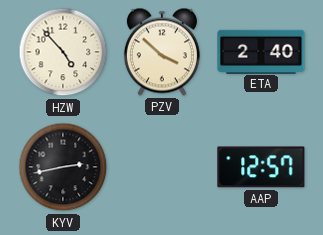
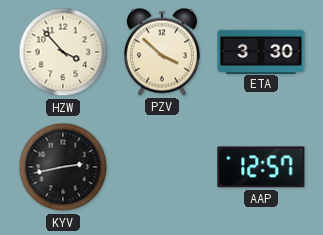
HZW: 4:53 -> 3:53 (63, 52)
ETA: 2:40 -> 3:30 (261, 51)
